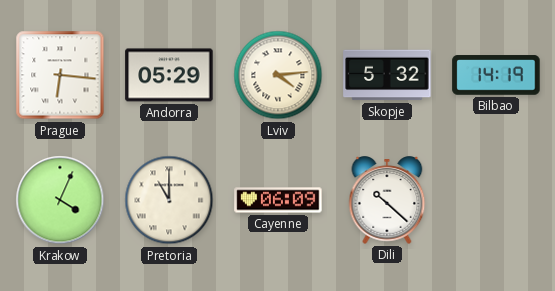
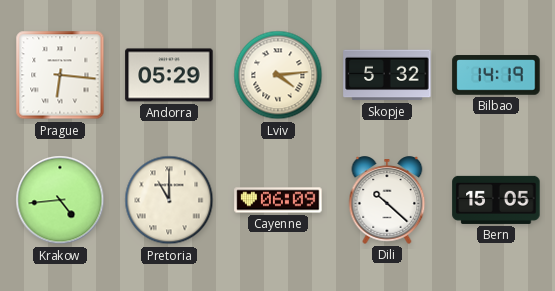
Krakow: 4:04 -> 4:44 (60, 200)
Bern: none -> 15:05 (496, 200)
